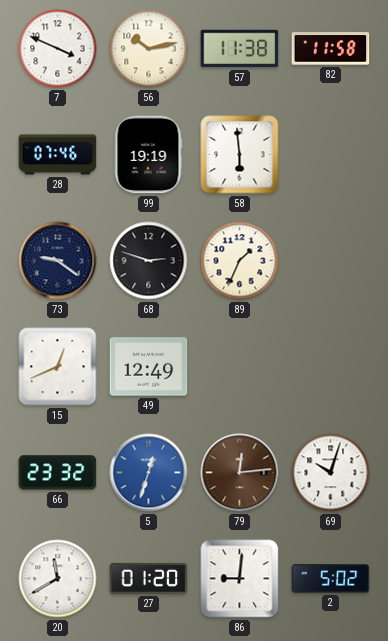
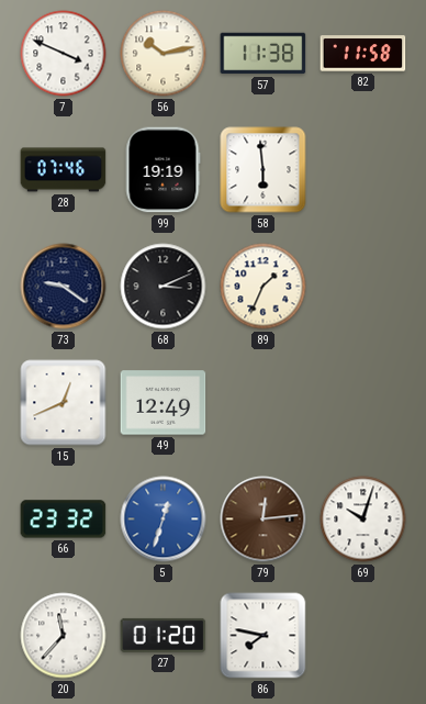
68: 2:48 -> 3:11 (164, 287)
20: 11:40 -> 11:37 (64, 636)
86: 9:01 -> 7:47 (264, 636)
2: 5:02 -> none (331, 579)
